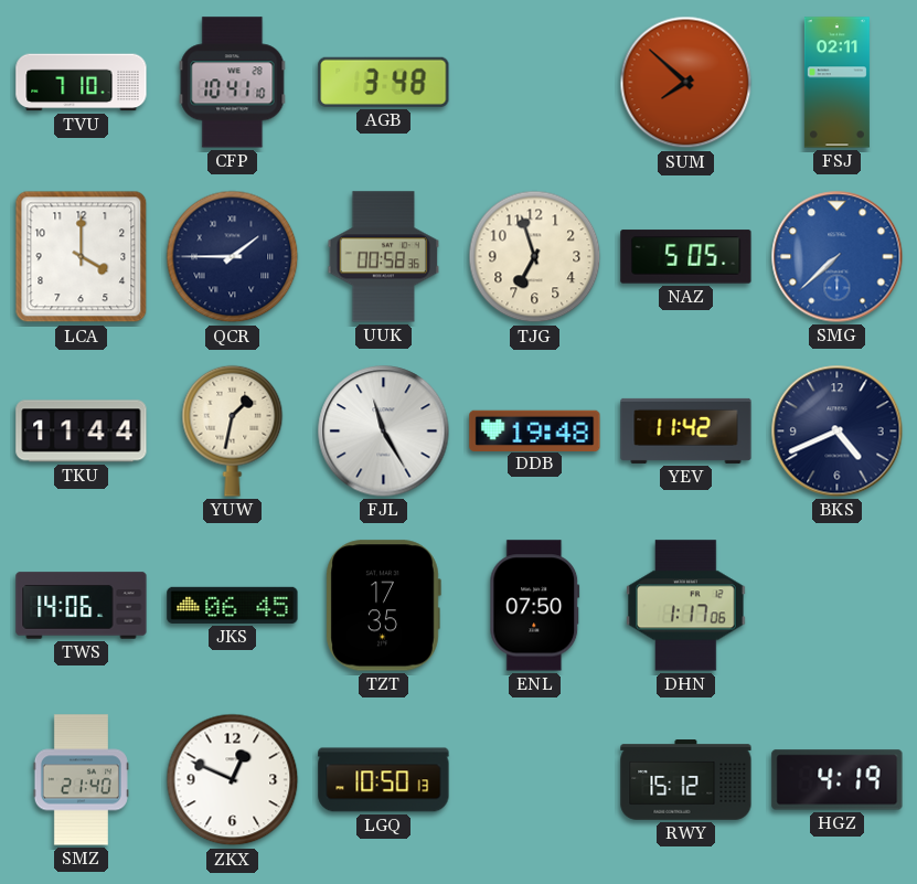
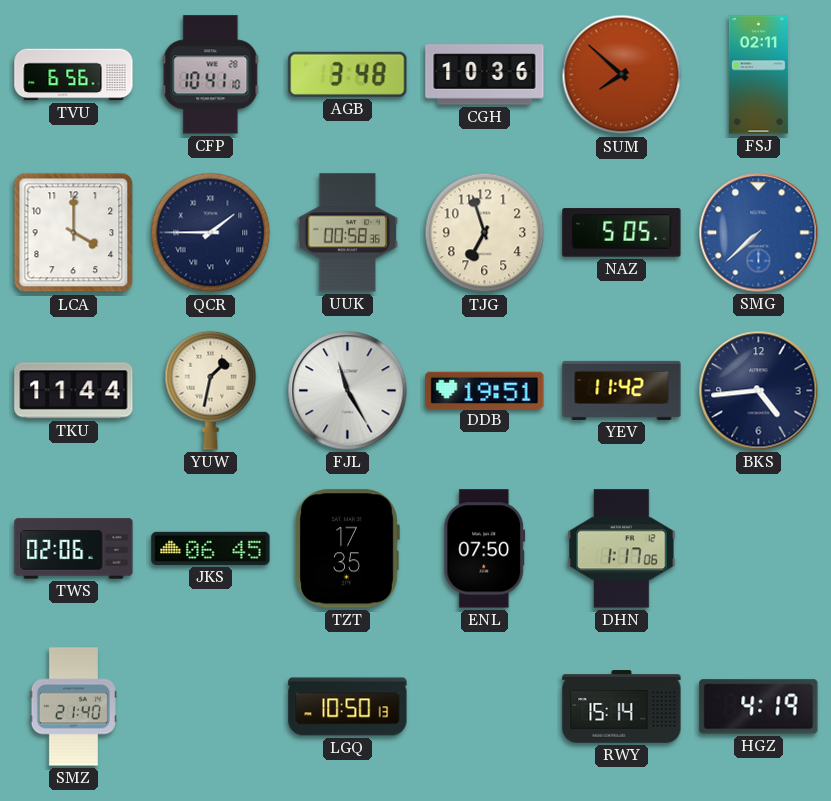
TVU: 7:10 -> 6:56 (74, 75)
CGH: none -> 10:36 (485, 75)
DDB: 19:48 -> 19:51 (485, 390)
BKS: 4:41 -> 4:44 (759, 391)
TWS: 14:06 -> 02:06 (74, 549)
ZKX: 12:49 -> none (233, 780)
RWY: 15:12 -> 15:14 (622, 707)
